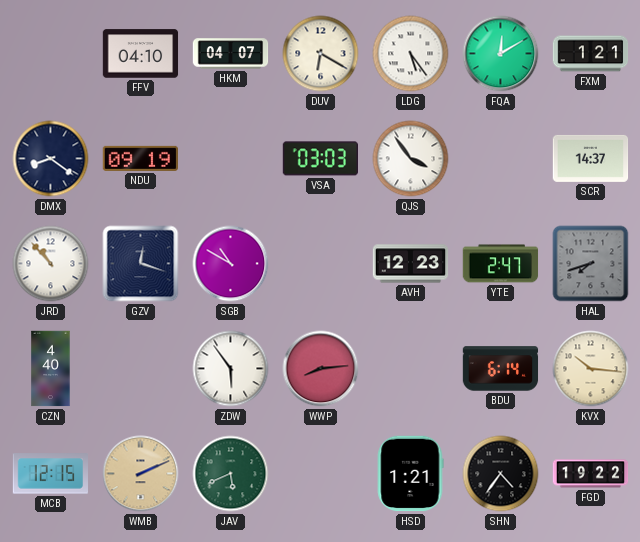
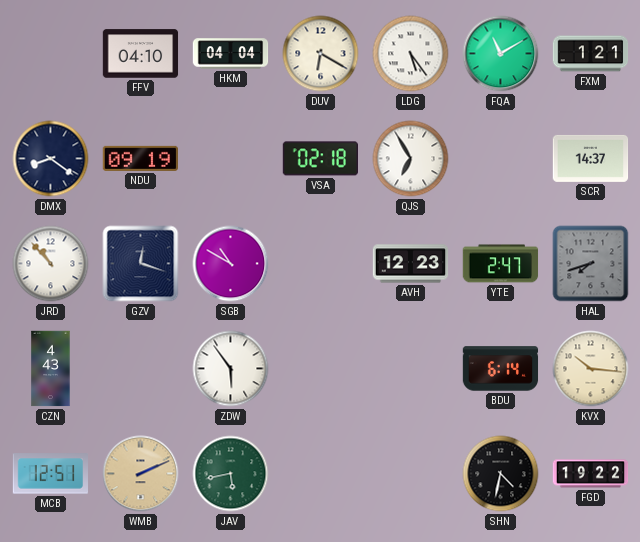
HKM: 04:07 -> 04:04 (231, 54)
FQA: 12:10 -> 11:10 (501, 54)
VSA: 03:03 -> 02:18 (320, 159)
QJS: 3:54 -> 6:55 (411, 159)
CZN: 4:40 -> 4:43 (51, 369)
WWP: 8:14 -> none (321, 369)
MCB: 12:15 -> 12:51 (51, 474)
JAV: 5:41 -> 5:43 (231, 474)
HSD: 1:21 -> none (410, 474)
SHN: 4:36 -> 4:32 (501, 474)
